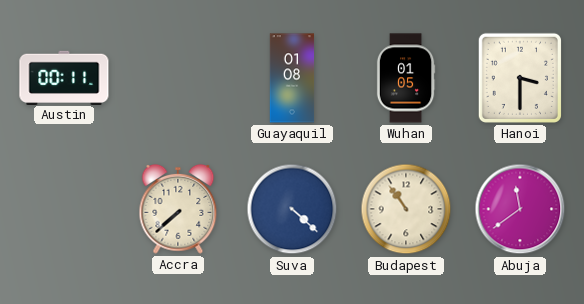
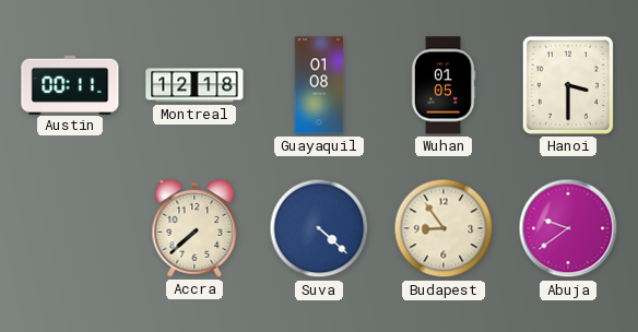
Montreal: none -> 12:18 (194, 85)
Budapest: 10:54 -> 8:54 (444, 228)
Abuja: 11:39 -> 9:39 (568, 228)
